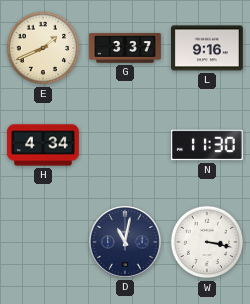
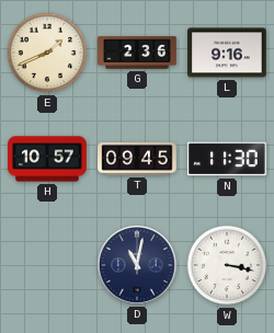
G: 3:37 -> 2:36 (137, 53)
H: 4:34 -> 10:57 (47, 159)
T: none -> 09:45 (137, 159)
